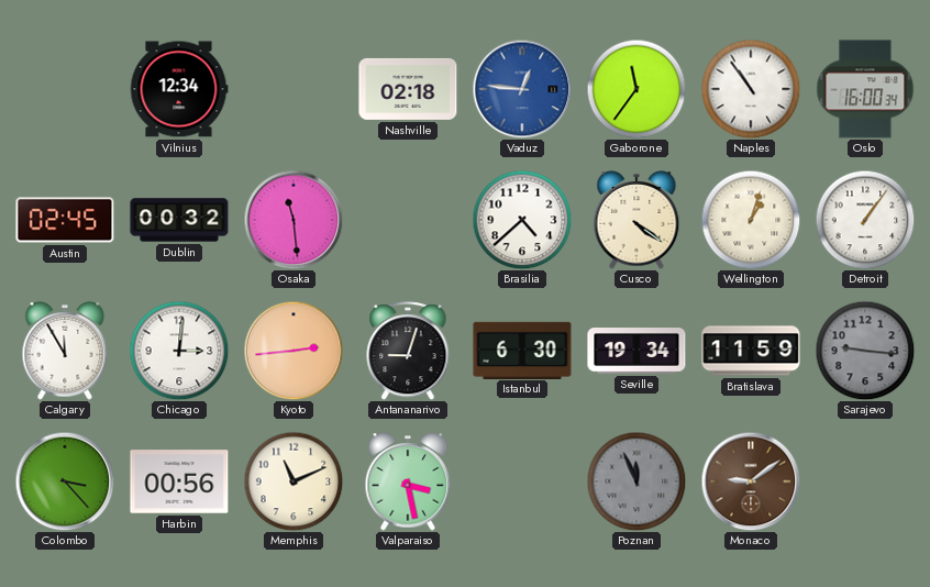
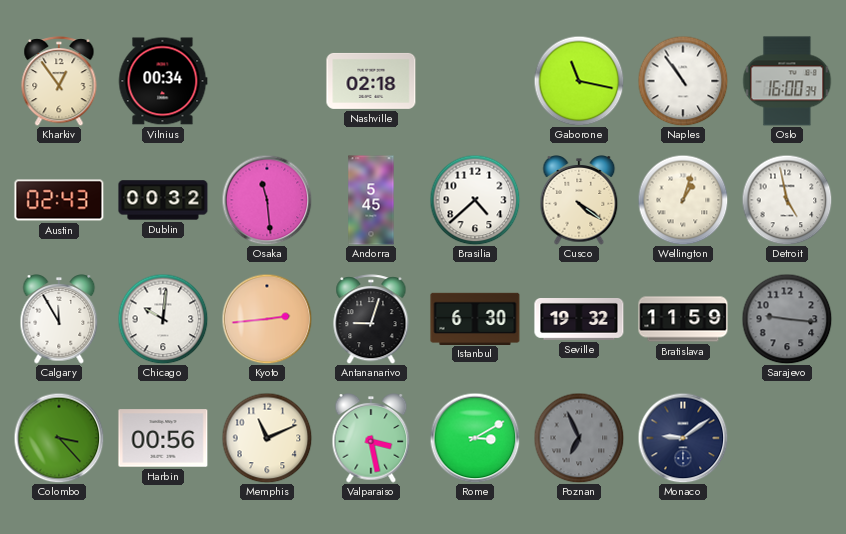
Kharkiv: none -> 12:54 (59, 81)
Vilnius: 12:34 -> 00:34 (163, 81)
Vaduz: 12:46 -> none (522, 89)
Gaborone: 11:36 -> 11:17 (579, 81)
Austin: 02:45 -> 02:43 (59, 200)
Andorra: none -> 5:45 (371, 200)
Detroit: 1:06 -> 4:58 (787, 200)
Chicago: 3:01 -> 10:01 (163, 319)
Seville: 19:34 -> 19:32 (579, 320)
Rome: none -> 3:10 (475, 438)
Poznan: 11:56 -> 6:56 (579, 438)
Monaco dial: brown -> navy (683, 438)
